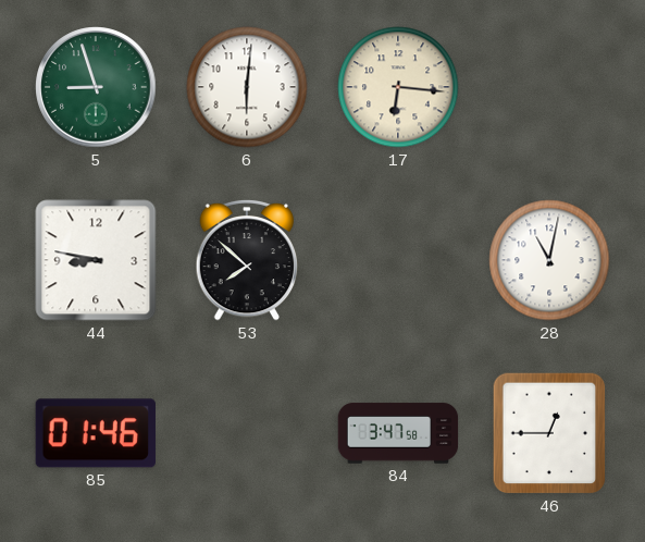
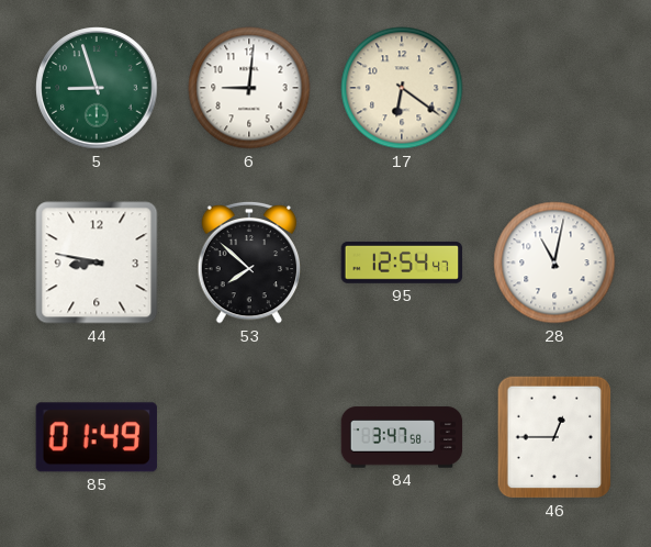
6: 6:01 -> 9:01 (249, 88)
17: 6:16 -> 6:21 (402, 88)
95: none -> 12:54 (402, 263)
85: 01:46 -> 01:49 (97, 437)
